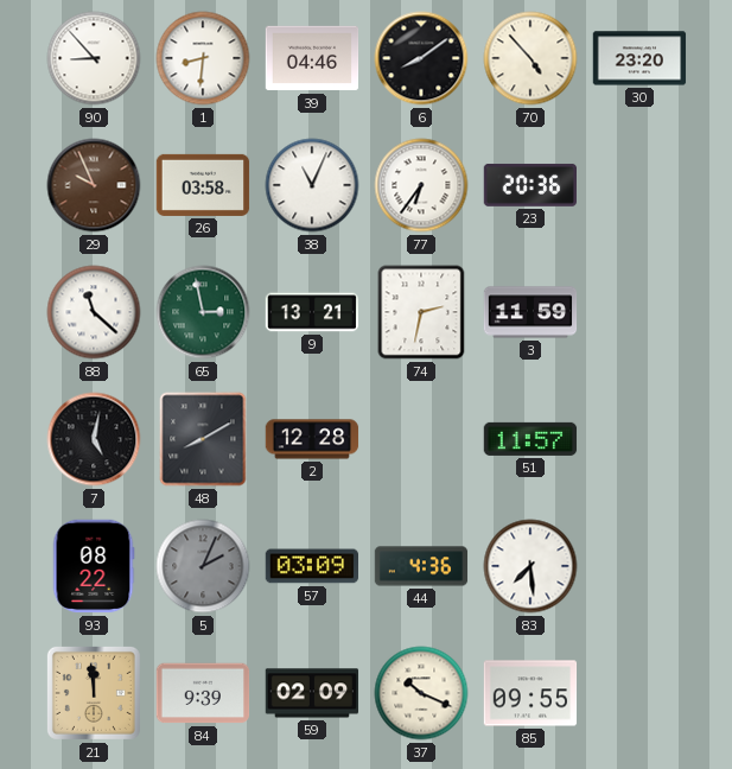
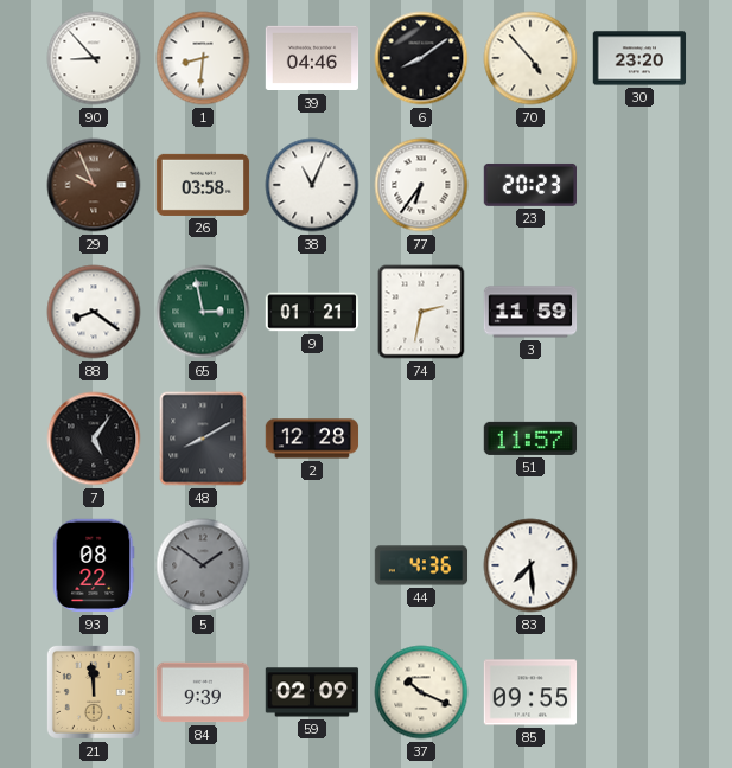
23: 20:36 -> 20:23 (529, 185)
88: 11:22 -> 8:21 (94, 312)
9: 13:21 -> 01:21 (312, 312)
7: 5:02 -> 5:06 (94, 439)
5: 2:04 -> 1:51 (203, 565)
57: 03:09 -> none (312, 566)
